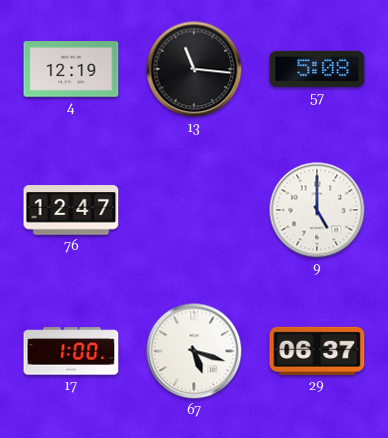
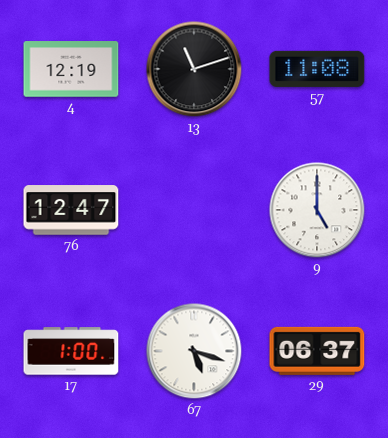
13: 11:16 -> 11:12 (194, 69)
57: 5:08 -> 11:08 (317, 69)
